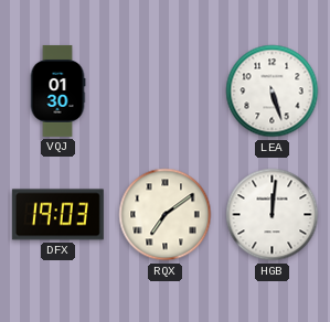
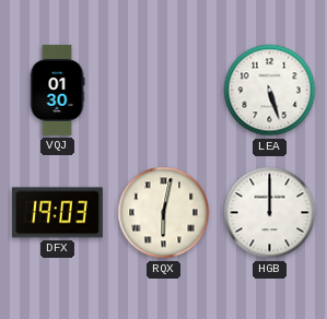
RQX: 7:09 -> 6:02 (164, 213)
HGB: 12:01 -> 12:00 (270, 213)
